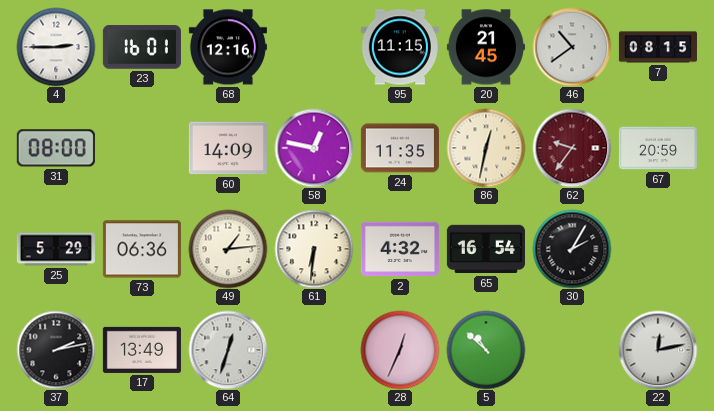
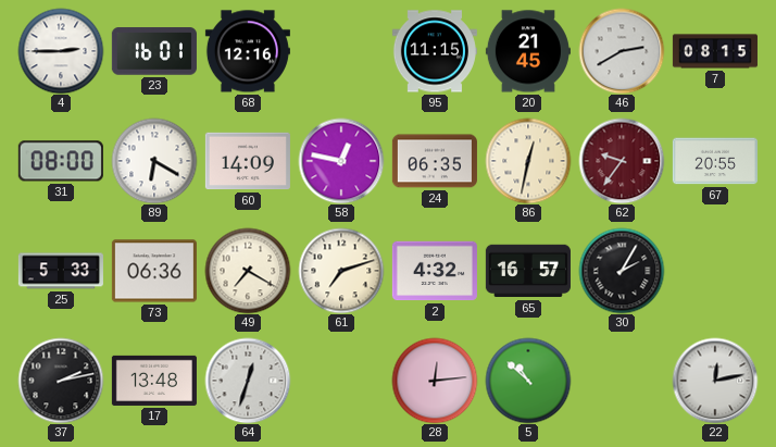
46: 10:39 -> 2:40 (622, 51)
89: none -> 6:20 (154, 161)
24: 11:35 -> 06:35 (435, 161)
67: 20:59 -> 20:55 (715, 161)
25: 5:29 -> 5:33 (61, 271)
49: 1:14 -> 7:20 (248, 271)
61: 6:31 -> 7:12 (341, 271)
65: 16:54 -> 16:57 (528, 271)
17: 13:49 -> 13:48 (154, 381)
28: 12:34 -> 12:14 (435, 381)
